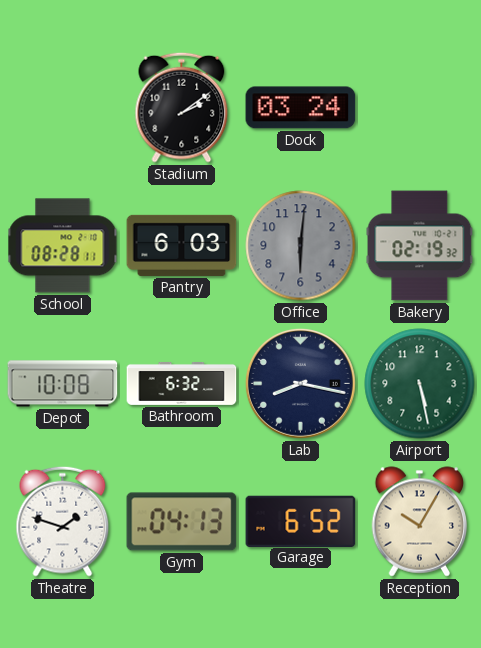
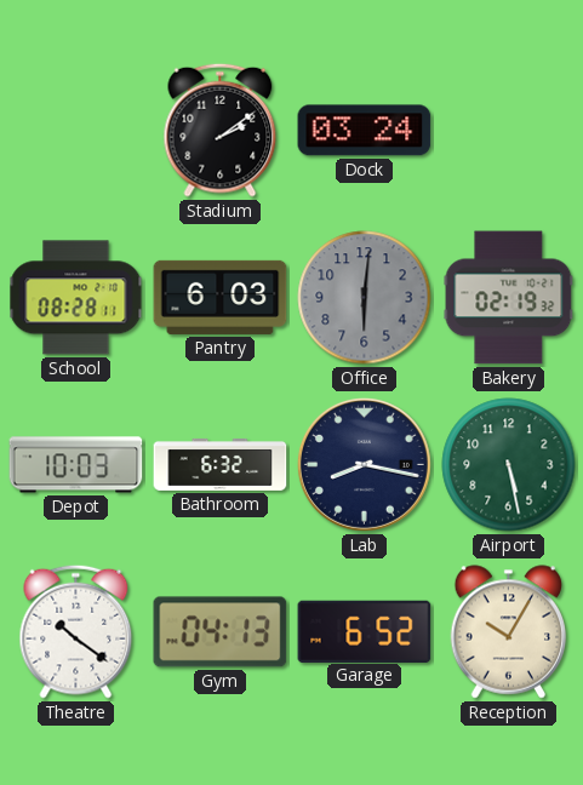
Depot: 10:08 -> 10:03 (76, 465)
Theatre: 1:48 -> 10:21 (76, 631)
